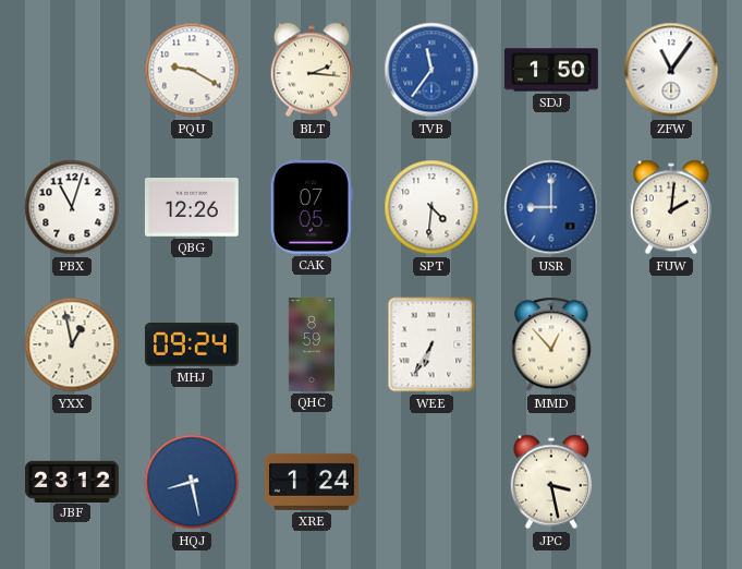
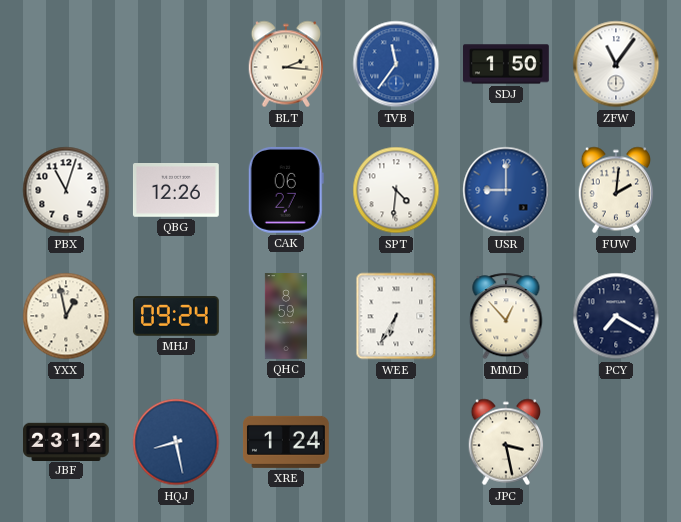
PQU: 9:20 -> none (192, 70)
CAK: 07:05 -> 06:27 (286, 190)
PCY: none -> 7:20 (616, 316)
